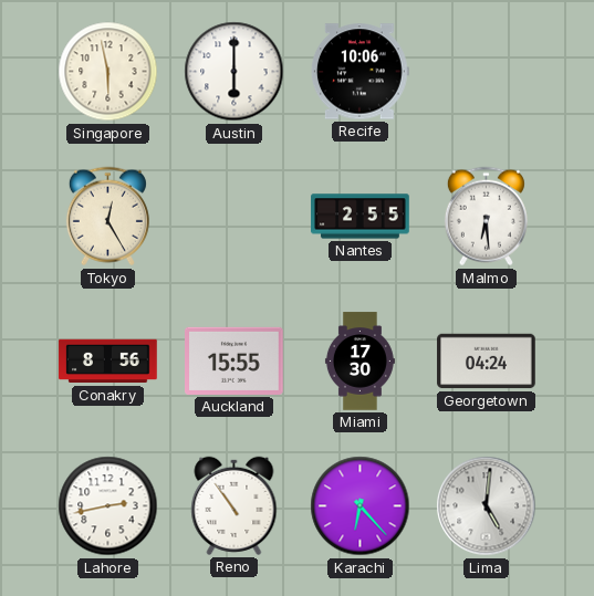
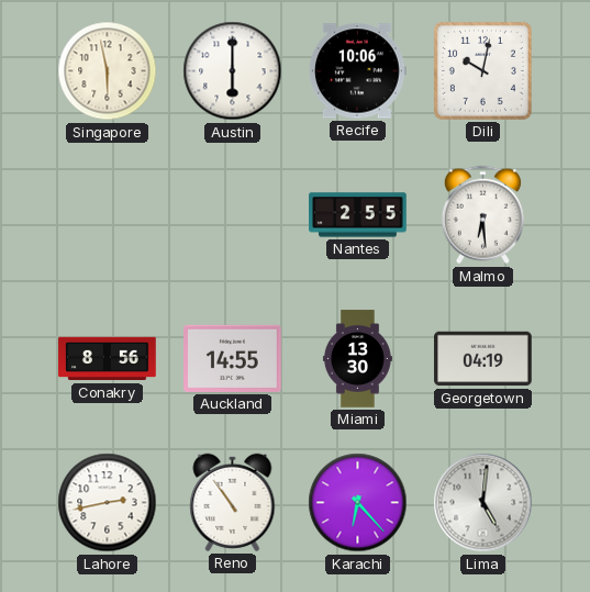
Dili: none -> 10:02 (482, 70)
Tokyo: 12:25 -> none (107, 217)
Auckland: 15:55 -> 14:55 (233, 358)
Miami: 17:30 -> 13:30 (357, 359)
Georgetown: 04:24 -> 04:19 (483, 359)
